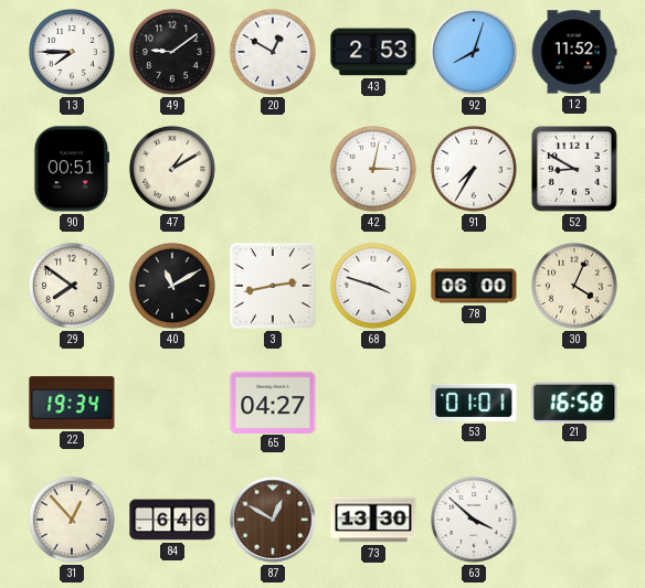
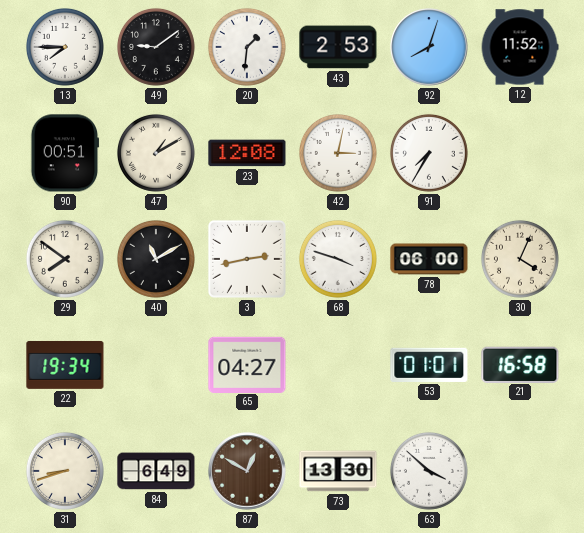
20: 12:50 -> 1:31 (247, 47)
23: none -> 12:08 (247, 153)
52: 8:50 -> none (575, 170)
31: 12:53 -> 8:42 (65, 471)
84: 6:46 -> 6:49 (156, 471)
